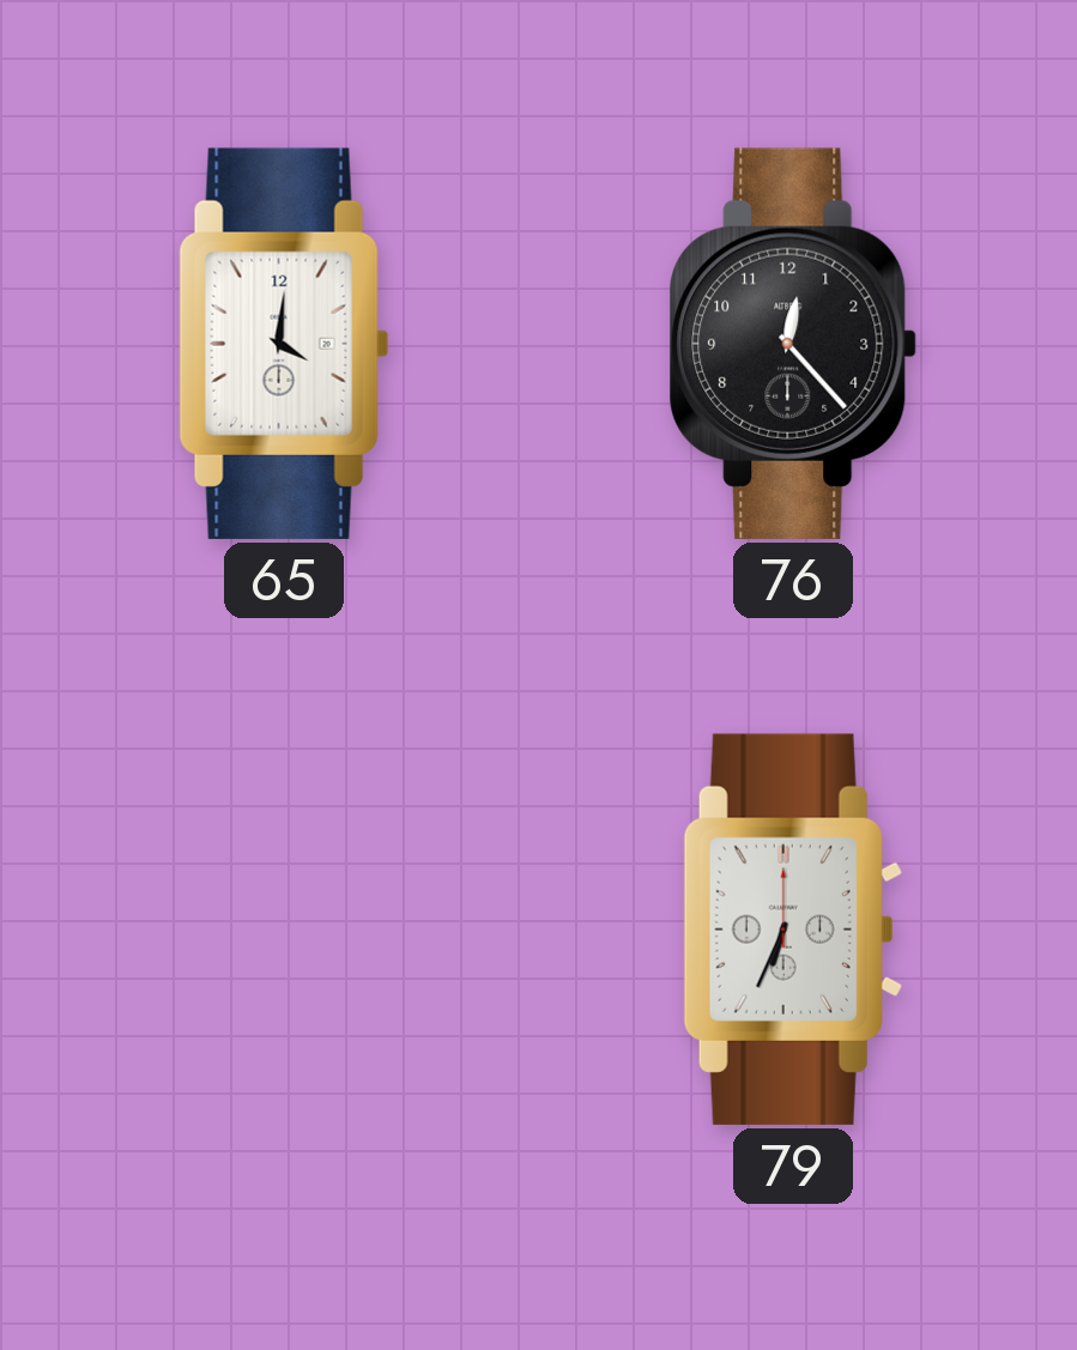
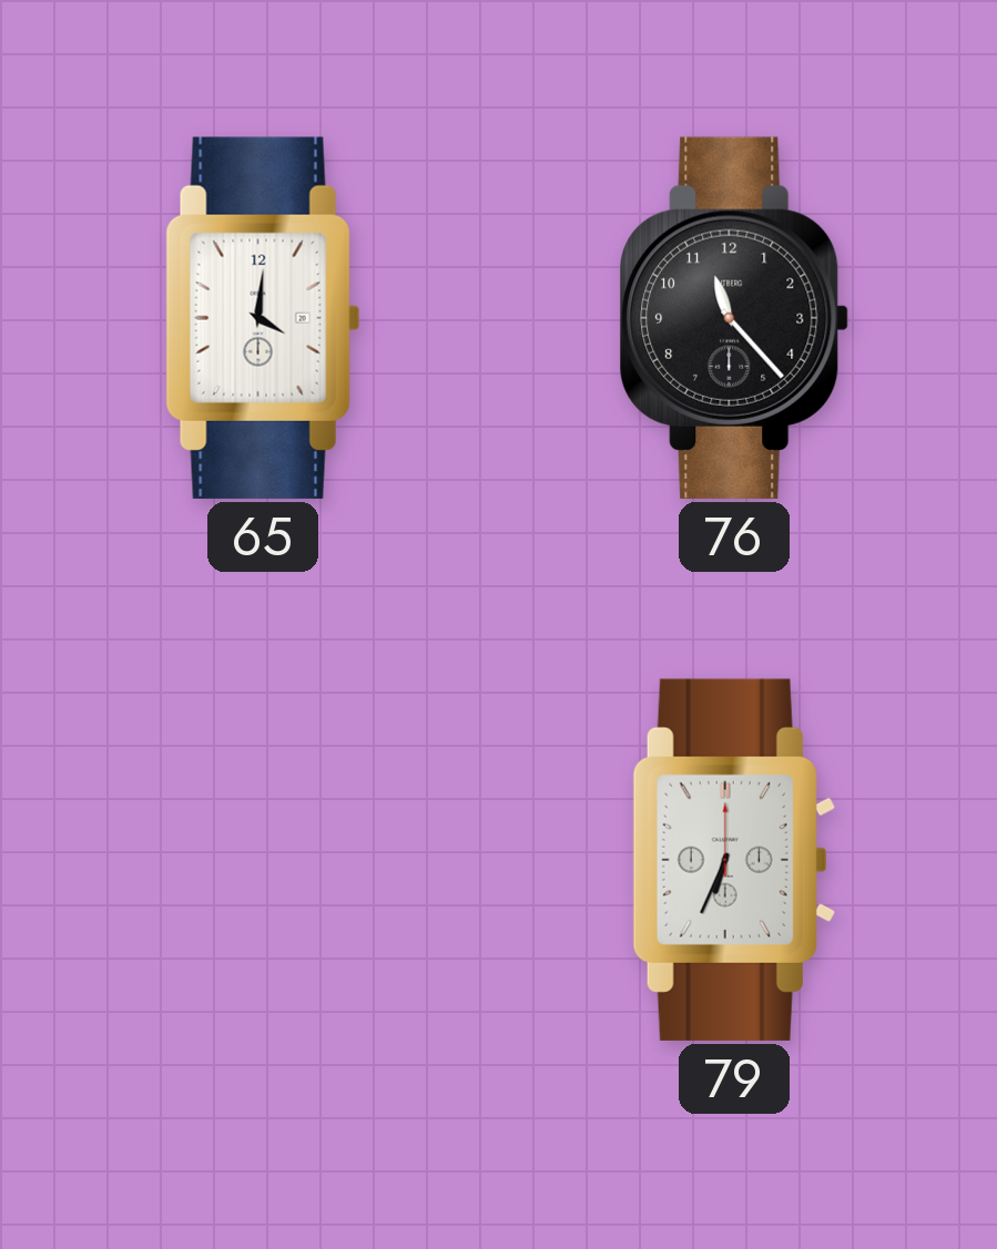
76: 12:23 -> 11:23 (734, 318)
